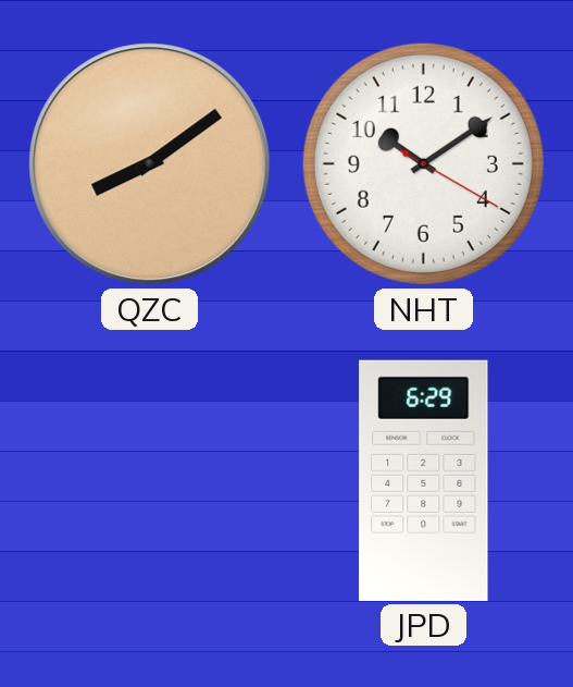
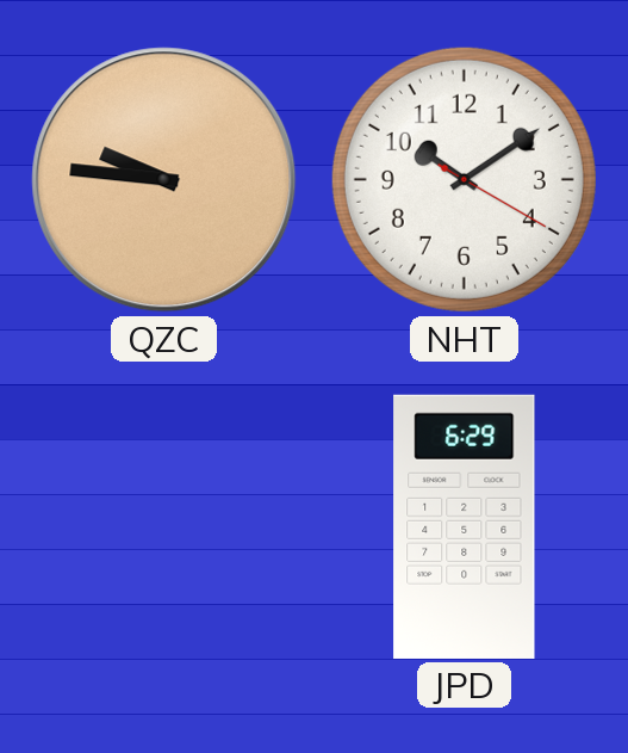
QZC: 8:09 -> 9:46 (164, 180)
